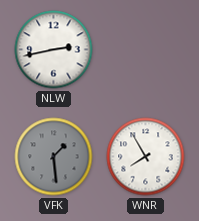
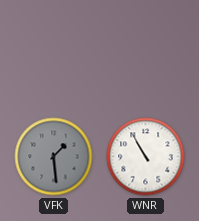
NLW: 2:43 -> none (54, 50)
WNR: 7:55 -> 10:55 (146, 157)
